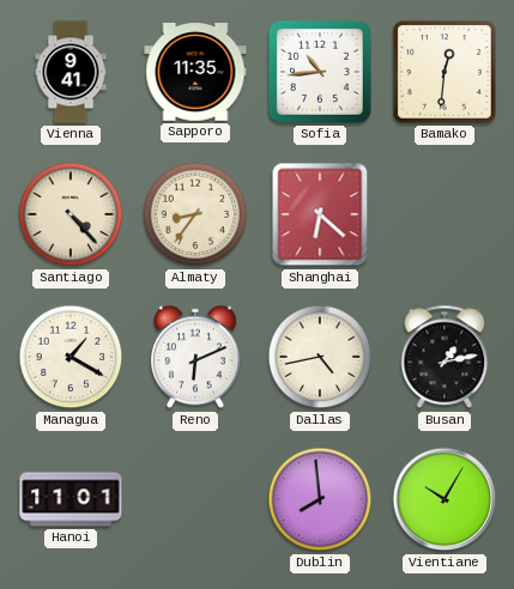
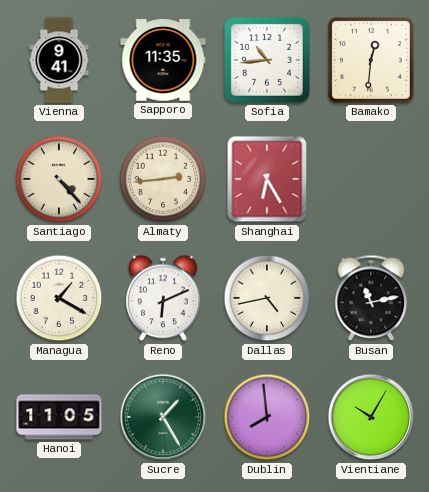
Almaty: 8:36 -> 2:44 (163, 179)
Shanghai: 6:22 -> 6:25 (267, 179)
Busan: 1:13 -> 11:13 (371, 298)
Hanoi: 11:01 -> 11:05 (59, 417)
Sucre: none -> 1:25 (163, 417)
